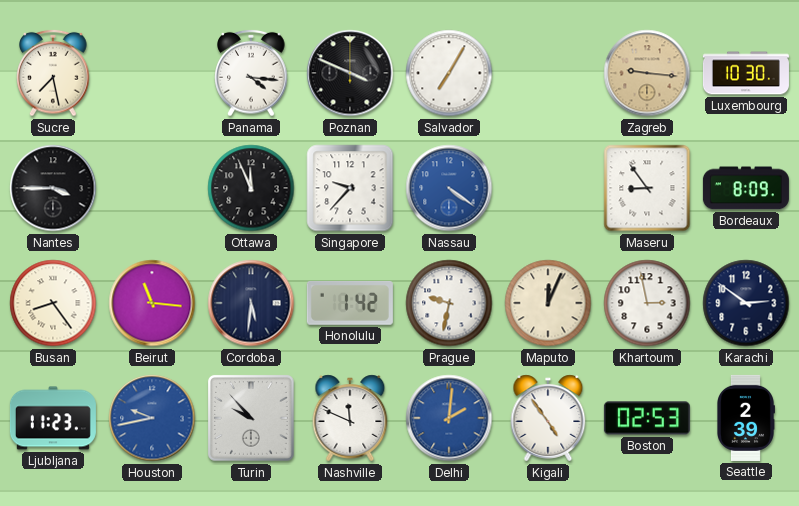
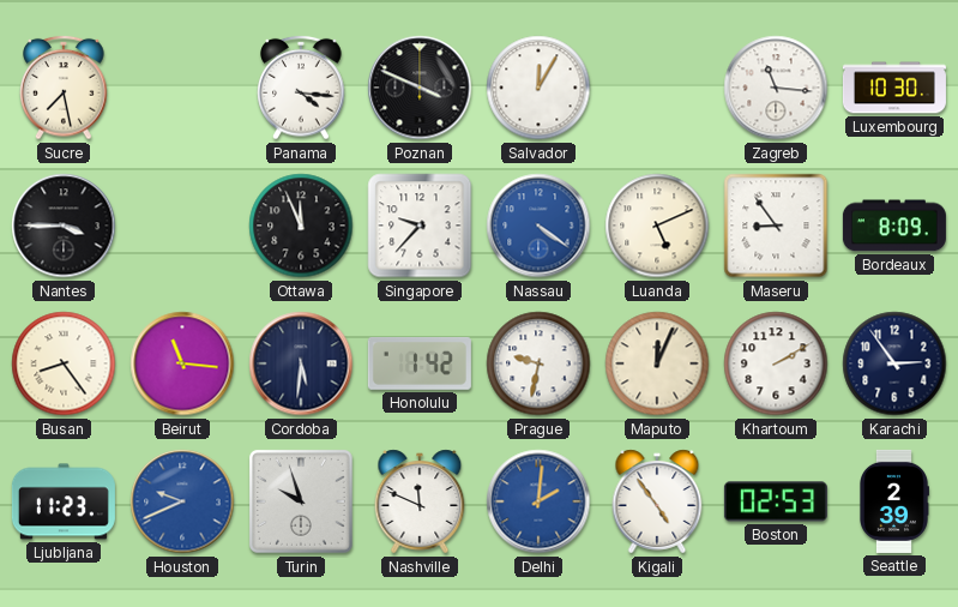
Salvador: 7:05 -> 12:05 (538, 88)
Zagreb: 9:16 -> 11:16 (776, 88)
Zagreb dial: champagne -> white (776, 88)
Luanda: none -> 5:11 (657, 226)
Khartoum: 2:58 -> 2:10 (776, 363)
Karachi: 2:51 -> 2:54 (894, 363)
Houston: 9:43 -> 9:41 (182, 501)
Turin: 9:53 -> 9:57 (301, 501)
